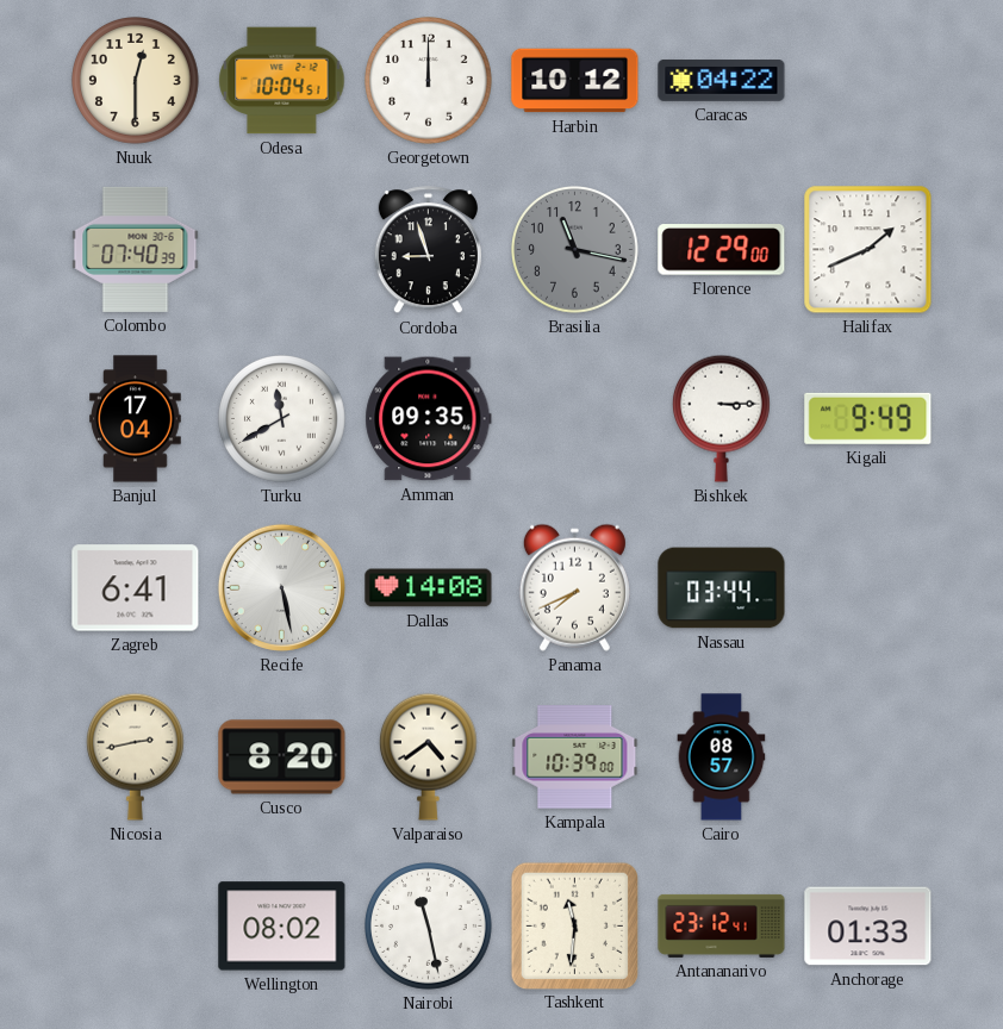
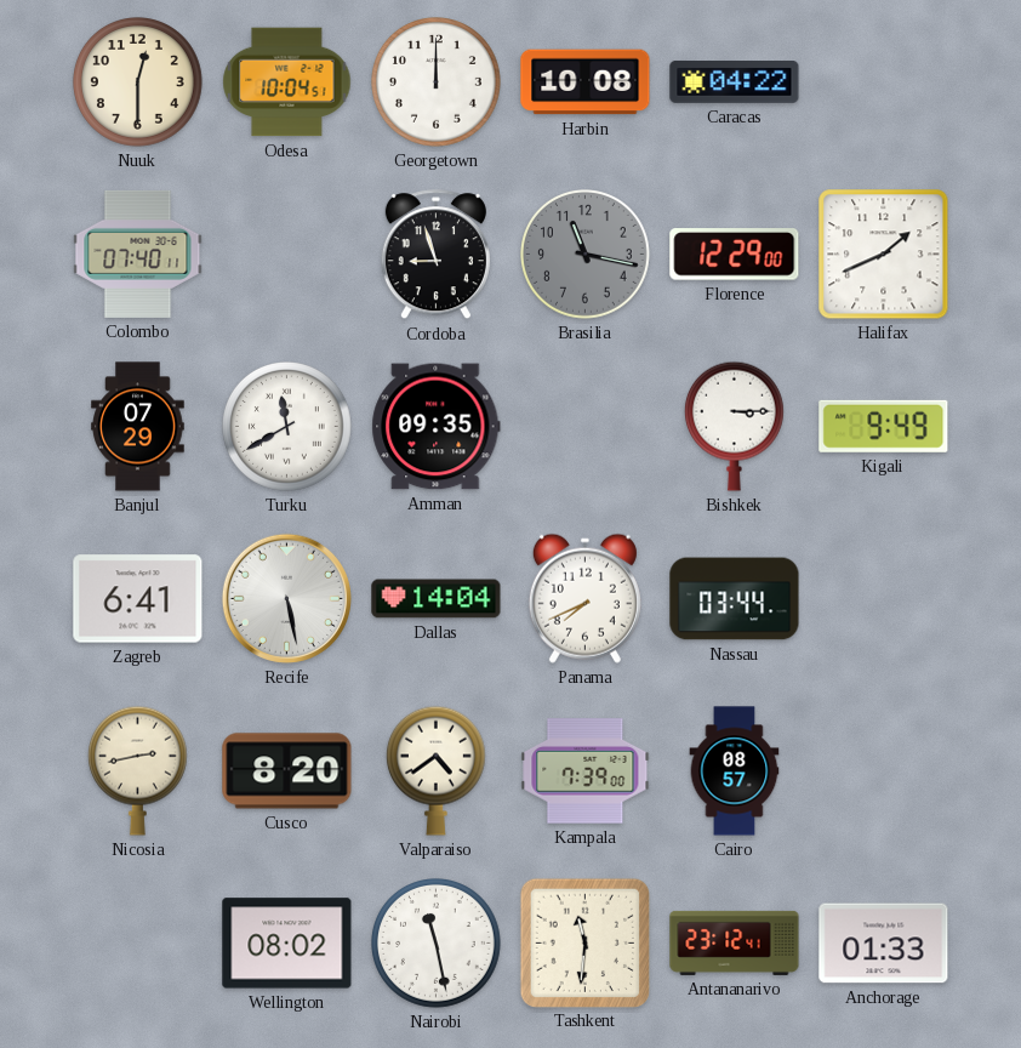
Harbin: 10:12 -> 10:08 (586, 82)
Colombo: 07:40:39 -> 07:40:11 (138, 254)
Banjul: 17:04 -> 07:29 (138, 427)
Dallas: 14:08 -> 14:04 (437, 599)
Kampala: 10:39 -> 7:39 (586, 771)
